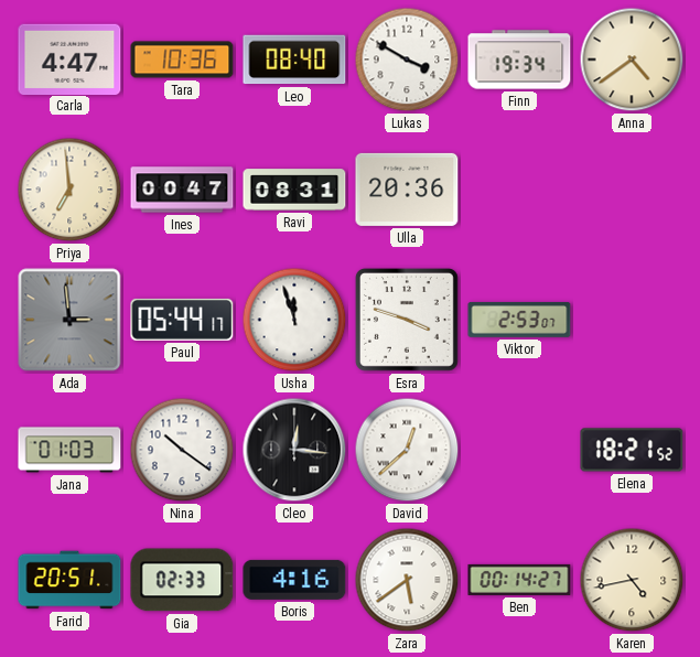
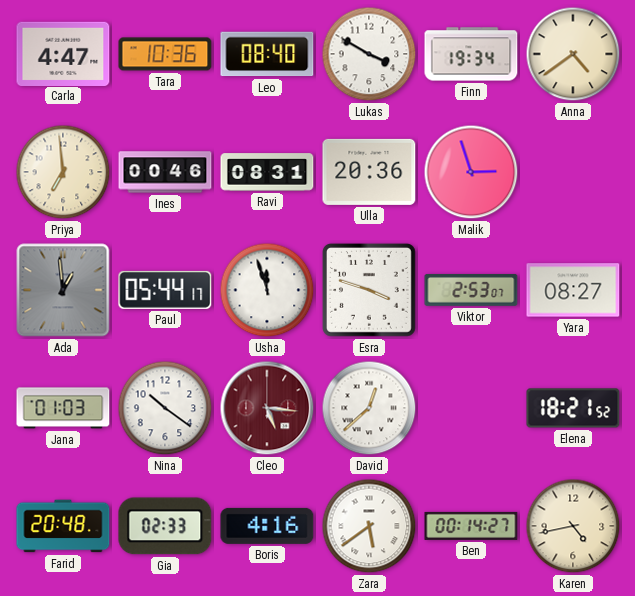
Ines: 00:47 -> 00:46 (165, 172)
Malik: none -> 2:57 (471, 172)
Ada: 2:59 -> 12:59 (63, 290)
Yara: none -> 08:27 (573, 290)
Cleo: 12:16 -> 5:16 (267, 408)
Cleo dial: black -> burgundy (267, 408)
Farid: 20:51 -> 20:48 (63, 526)
